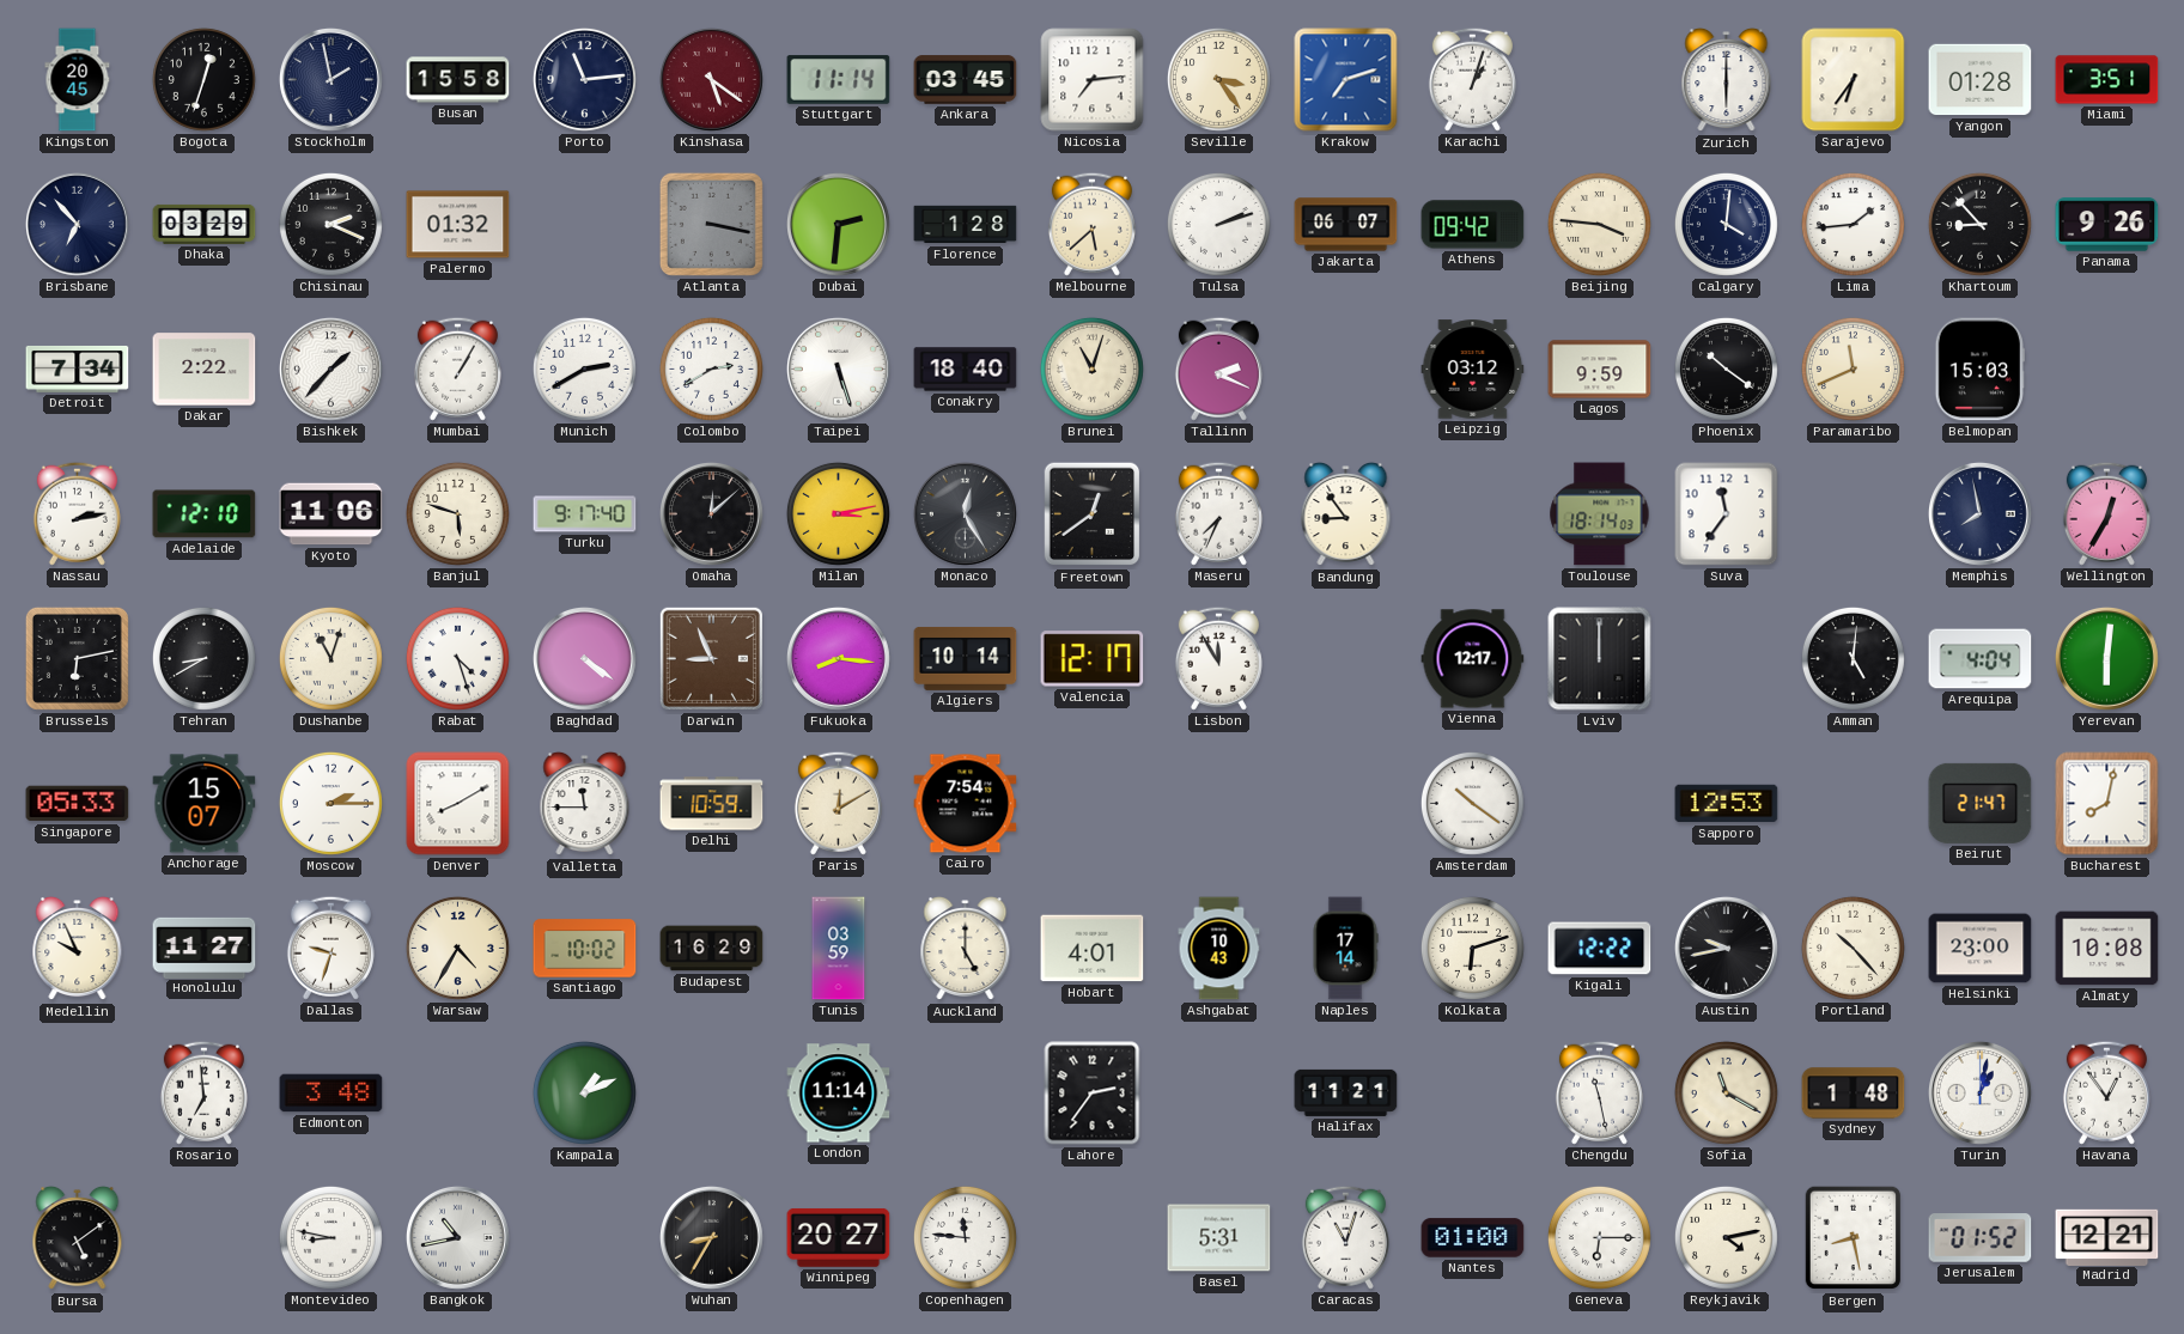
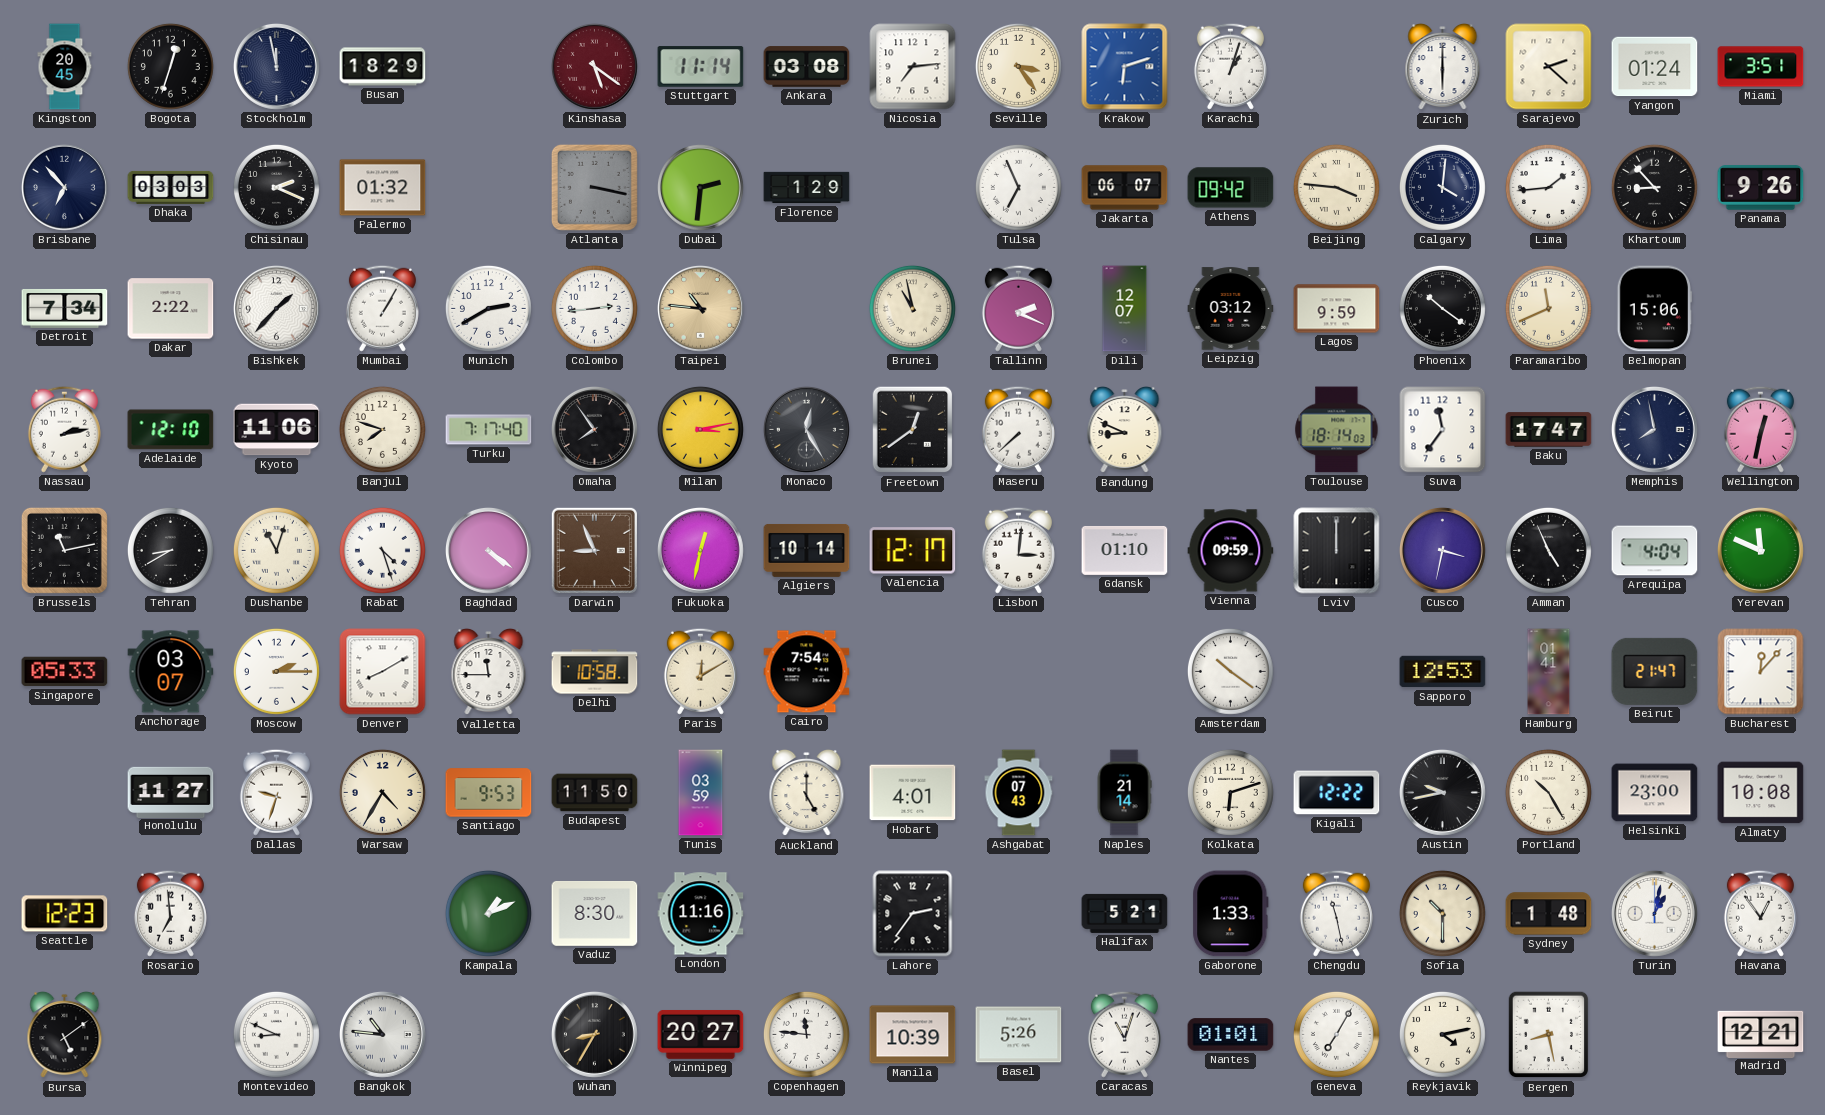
Stockholm: 1:58 -> 11:58 (276, 66)
Busan: 15:58 -> 18:29 (383, 67)
Porto: 11:14 -> none (584, 79)
Ankara: 03:45 -> 03:08 (807, 67)
Krakow: 7:12 -> 6:12 (1125, 67)
Sarajevo: 6:36 -> 2:22 (1549, 67)
Yangon: 01:28 -> 01:24 (1655, 67)
Dhaka: 03:29 -> 03:03 (171, 187)
Florence: 1:28 -> 1:29 (807, 188)
Melbourne: 5:38 -> none (1091, 224)
Tulsa: 2:12 -> 6:56 (1018, 187)
Colombo: 2:40 -> 2:44 (594, 308)
Taipei: 5:27 -> 10:46 (700, 308)
Taipei dial: white -> champagne (700, 308)
Conakry: 18:40 -> none (966, 370)
Brunei: 11:03 -> 10:58 (912, 308)
Dili: none -> 12:07 (1125, 309)
Belmopan: 15:03 -> 15:06 (1654, 309)
Banjul: 5:48 -> 7:48 (382, 429)
Turku: 9:17 -> 7:17 (489, 430)
Omaha: 12:08 -> 7:54 (594, 429)
Maseru: 7:34 -> 7:38 (1018, 429)
Bandung: 8:54 -> 8:49 (1125, 430)
Baku: none -> 17:47 (1549, 430)
Wellington: 12:35 -> 12:32 (1760, 429)
Brussels: 6:13 -> 11:13 (64, 550)
Fukuoka: 8:16 -> 12:32 (700, 550)
Lisbon: 11:55 -> 3:01 (1018, 550)
Gdansk: none -> 01:10 (1125, 550)
Vienna: 12:17 -> 09:59 (1231, 551)
Cusco: none -> 3:32 (1442, 550)
Amman: 5:01 -> 4:56 (1548, 550)
Yerevan: 6:01 -> 11:49 (1760, 550)
Anchorage: 15:07 -> 03:07 (171, 672)
Delhi: 10:59 -> 10:58 (595, 672)
Hamburg: none -> 01:41 (1549, 672)
Bucharest: 8:02 -> 12:07 (1761, 672)
Medellin: 9:56 -> none (78, 949)
Santiago: 10:02 -> 9:53 (489, 793)
Budapest: 16:29 -> 11:50 (595, 793)
Ashgabat: 10:43 -> 07:43 (1019, 793)
Naples: 17:14 -> 21:14 (1124, 793)
Portland: 10:23 -> 10:25 (1548, 792)
Seattle: none -> 12:23 (65, 914)
Edmonton: 3:48 -> none (331, 1094)
Vaduz: none -> 8:30 (595, 913)
London: 11:14 -> 11:16 (701, 914)
Halifax: 11:21 -> 5:21 (1125, 913)
Gaborone: none -> 1:33 (1231, 914)
Sofia: 11:20 -> 10:30 (1442, 913)
Montevideo: 8:47 -> 8:49 (276, 1034)
Bangkok: 10:43 -> 10:46 (382, 1034)
Manila: none -> 10:39 (913, 1035)
Basel: 5:31 -> 5:26 (1019, 1035)
Nantes: 01:00 -> 01:01 (1231, 1035)
Geneva: 6:15 -> 7:05 (1336, 1034)
Jerusalem: 01:52 -> none (1981, 1238)
